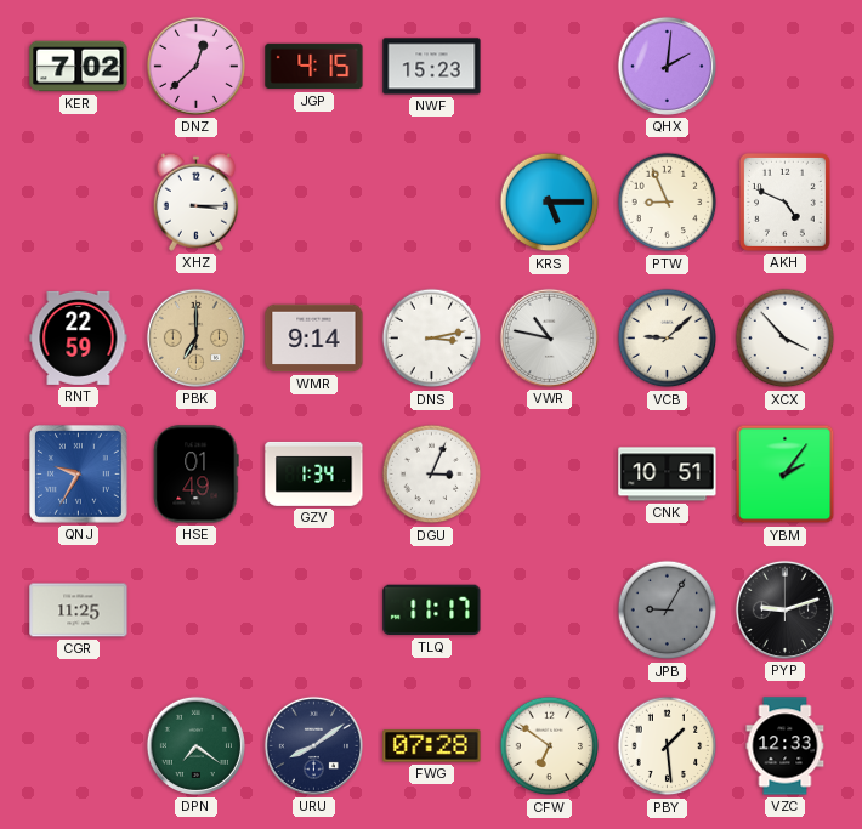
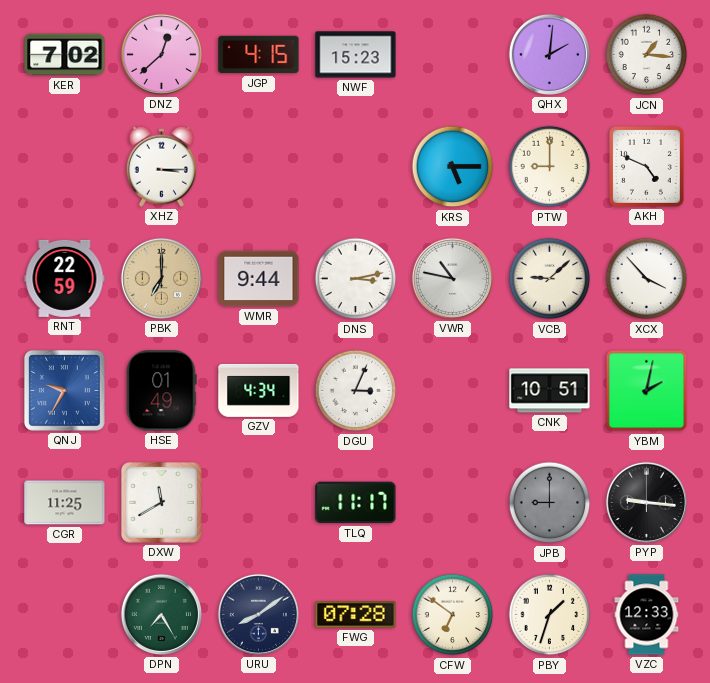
JCN: none -> 1:16 (647, 55)
PTW: 8:56 -> 9:00 (550, 167)
WMR: 9:14 -> 9:44 (259, 279)
GZV: 1:34 -> 4:34 (259, 390)
YBM: 2:06 -> 2:02 (647, 391)
DXW: none -> 11:40 (162, 503)
JPB: 9:05 -> 9:00 (550, 503)
PYP: 9:12 -> 9:16 (646, 502)
DPN: 7:21 -> 7:25 (161, 614)
PBY: 1:29 -> 1:33 (550, 615)
